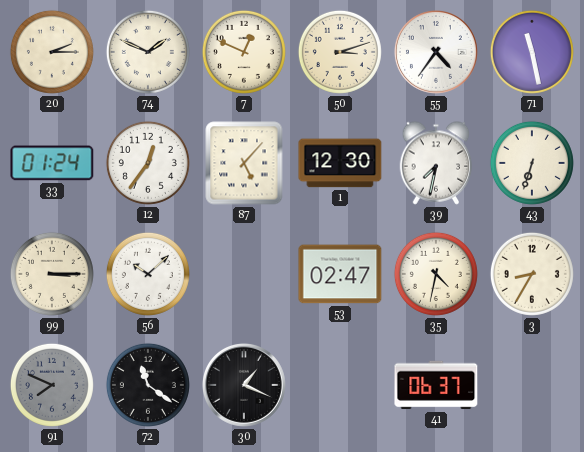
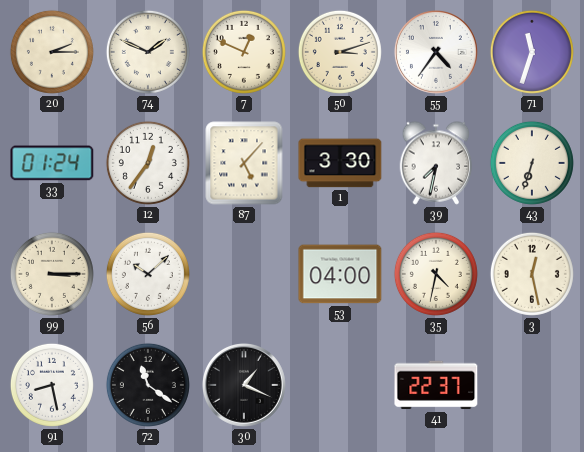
71: 11:28 -> 11:33 (532, 52)
1: 12:30 -> 3:30 (340, 163)
53: 02:47 -> 04:00 (340, 274)
3: 8:35 -> 12:28 (532, 274)
91: 7:49 -> 8:28 (52, 385)
91 dial: grey -> white (52, 385)
41: 06:37 -> 22:37 (436, 385)
